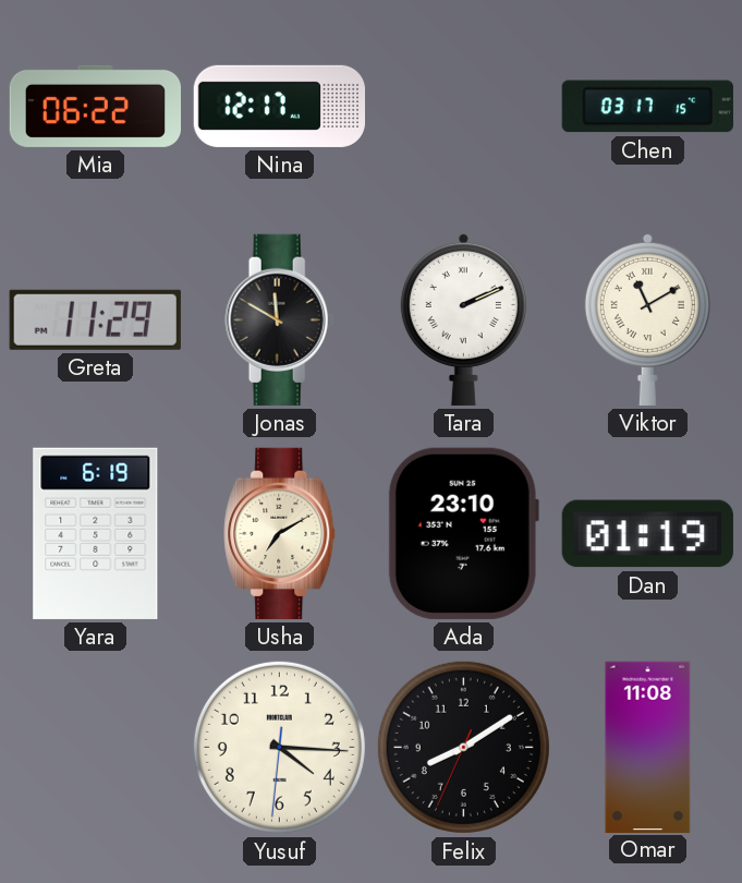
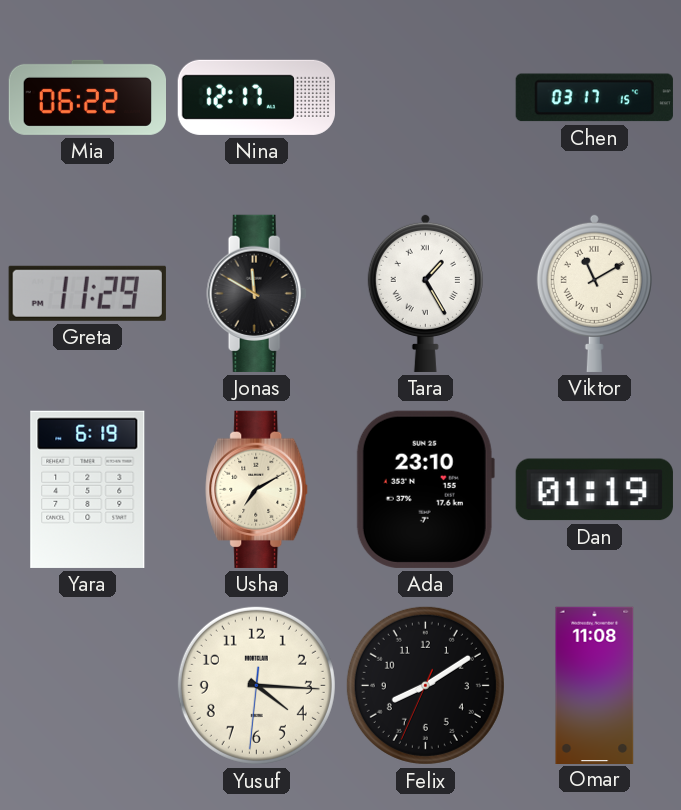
Tara: 2:11 -> 1:25 (425, 293)
